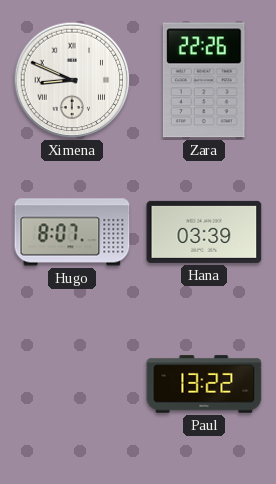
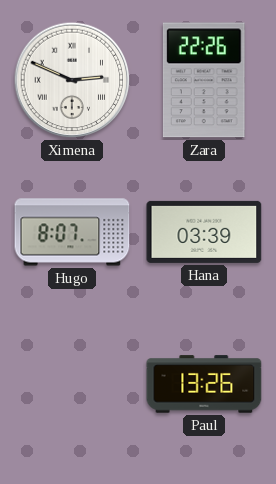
Ximena: 8:49 -> 2:49 (72, 80)
Paul: 13:22 -> 13:26 (204, 384)
